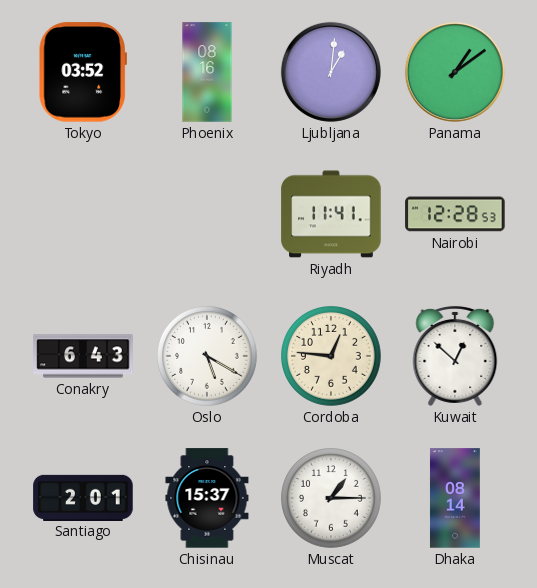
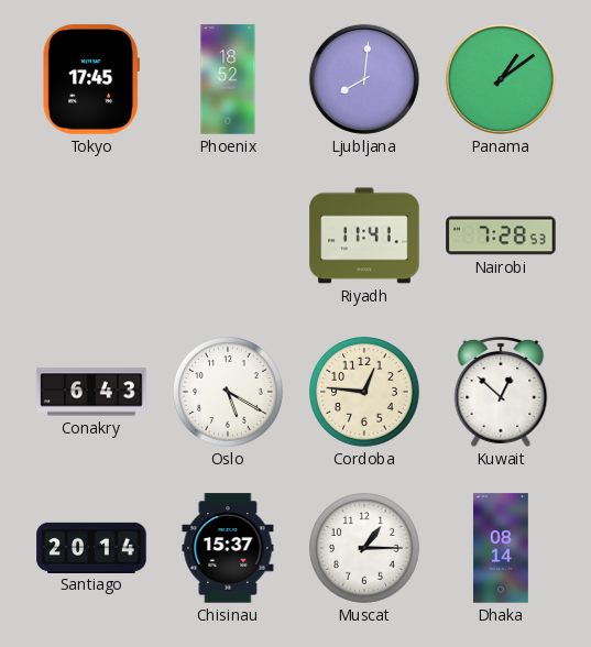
Tokyo: 03:52 -> 17:45 (91, 79)
Phoenix: 08:16 -> 18:52 (228, 79)
Ljubljana: 1:01 -> 8:01 (364, 79)
Nairobi: 12:28 -> 7:28 (501, 235)
Santiago: 2:01 -> 20:14 (91, 547)
